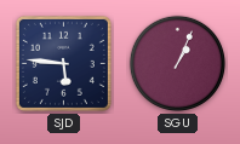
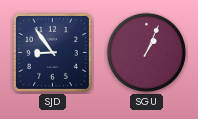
SJD: 5:46 -> 8:54 (52, 52)
